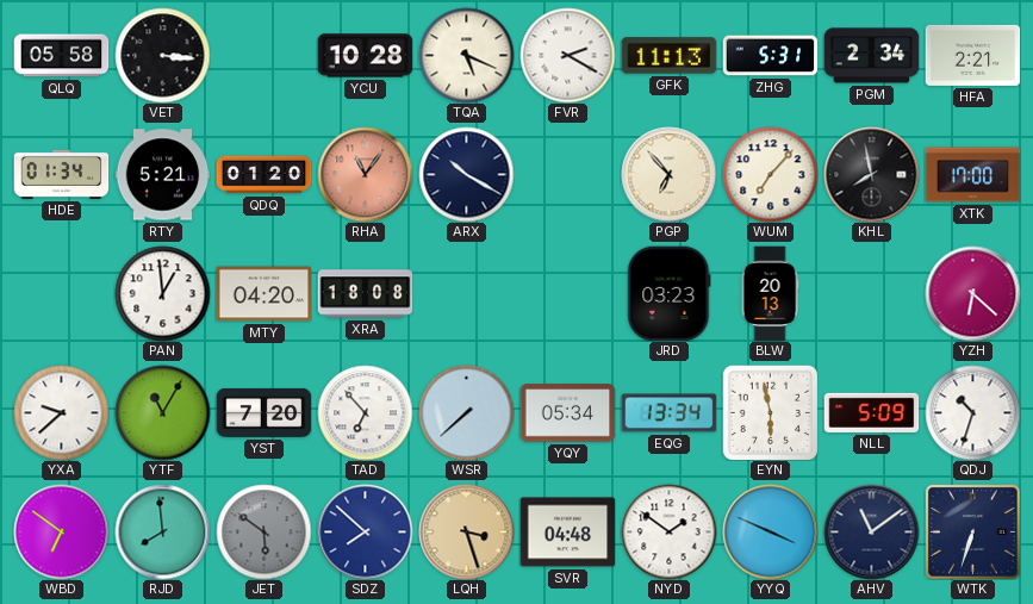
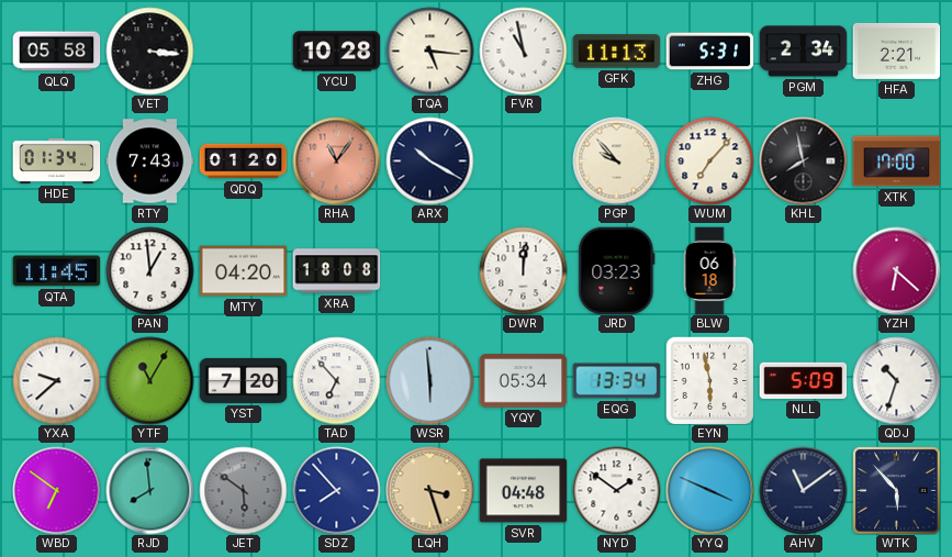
TQA: 5:19 -> 5:16 (429, 51)
FVR: 2:20 -> 10:58 (523, 51)
RTY: 5:21 -> 7:43 (149, 161)
PGP: 6:53 -> 9:53 (616, 160)
QTA: none -> 11:45 (56, 271)
DWR: none -> 12:01 (523, 270)
BLW: 20:13 -> 06:18 (709, 270)
WSR: 7:38 -> 5:59 (429, 380)
SDZ: 7:52 -> 7:53 (336, 490)
WTK: 6:33 -> 5:53 (896, 490)
